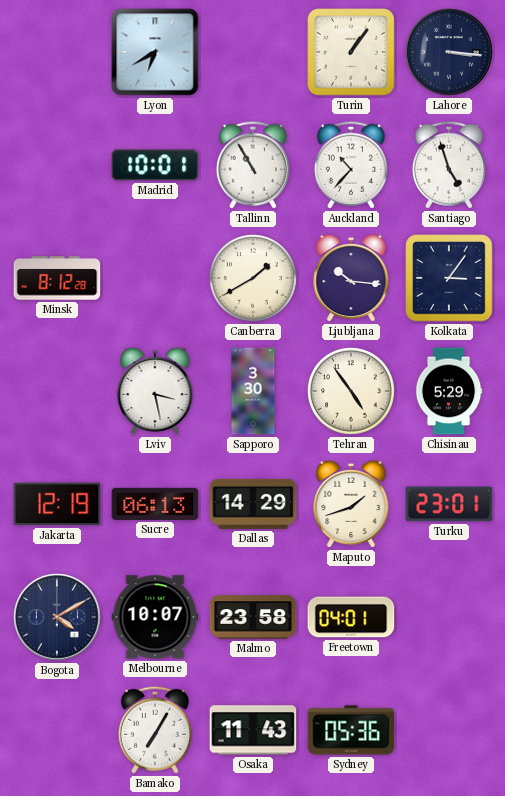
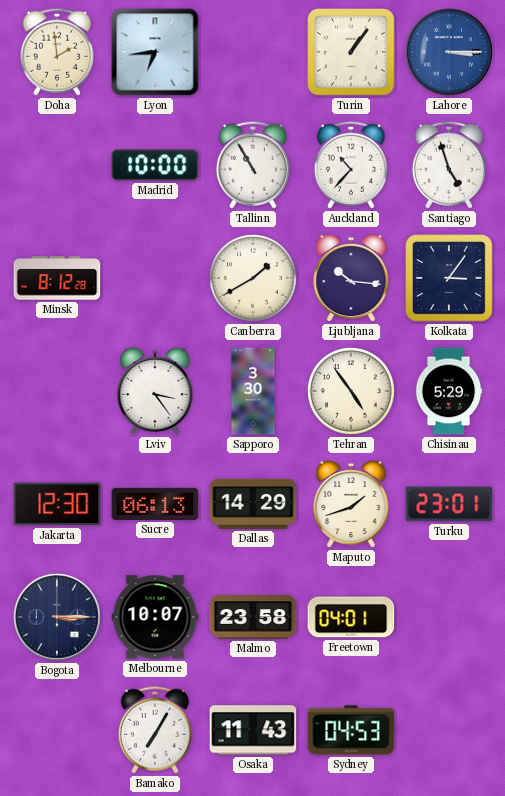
Doha: none -> 1:59 (57, 52)
Lyon: 6:40 -> 6:44 (155, 52)
Lahore: 3:16 -> 3:15 (449, 52)
Lahore dial: navy -> blue (449, 52)
Madrid: 10:01 -> 10:00 (155, 165)
Lviv: 3:28 -> 3:24 (155, 391)
Jakarta: 12:19 -> 12:30 (57, 504)
Bogota: 4:10 -> 3:15 (57, 617)
Sydney: 05:36 -> 04:53 (351, 730)
